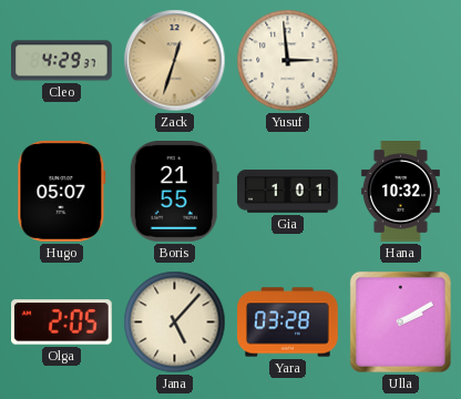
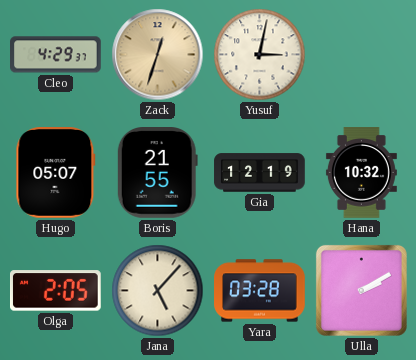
Yusuf: 2:59 -> 3:02 (260, 55)
Gia: 1:01 -> 12:19 (260, 173)
